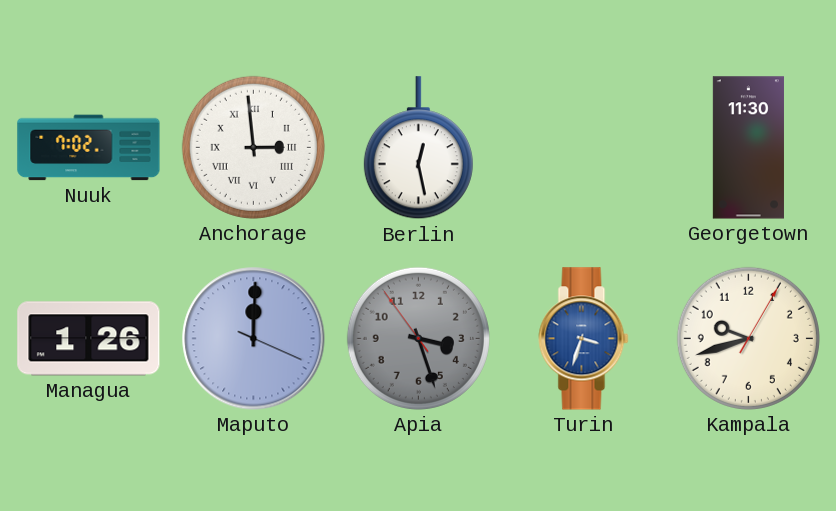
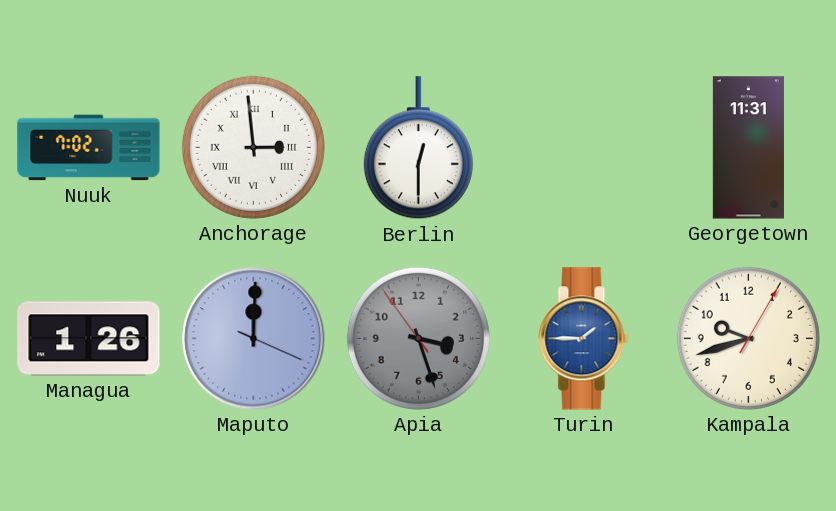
Berlin: 12:28 -> 12:30 (418, 148)
Georgetown: 11:30 -> 11:31 (748, 148)
Turin: 3:33 -> 1:45 (584, 339)
